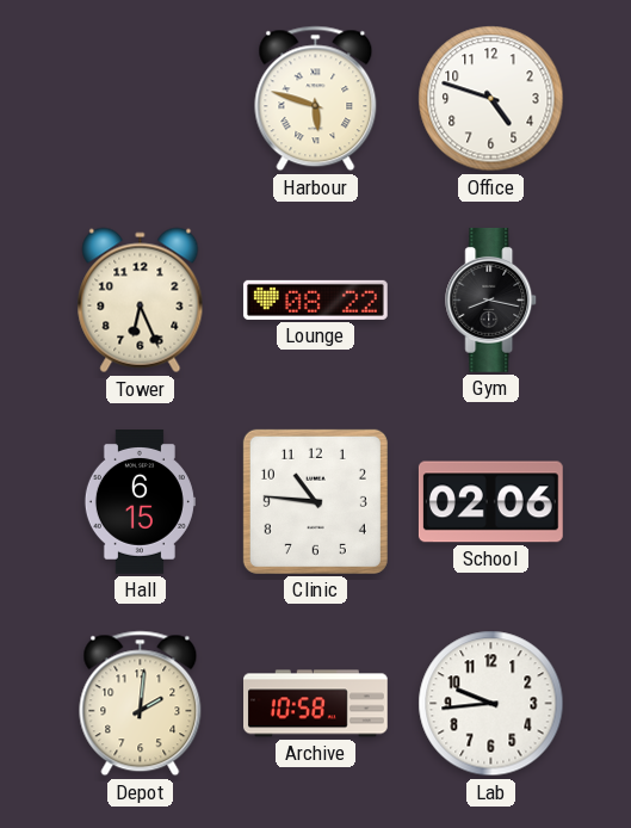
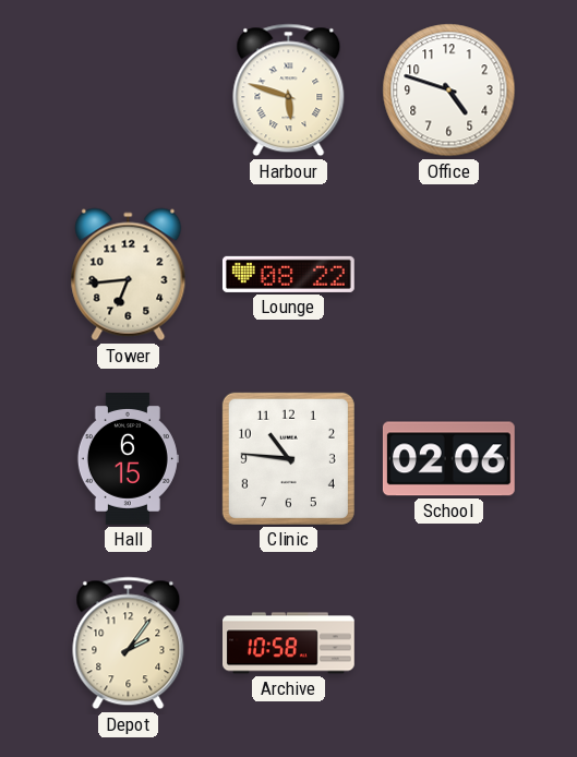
Tower: 6:26 -> 6:44 (129, 275)
Gym: 8:17 -> none (491, 299)
Depot: 2:01 -> 2:06 (129, 644)
Lab: 9:44 -> none (491, 704)
